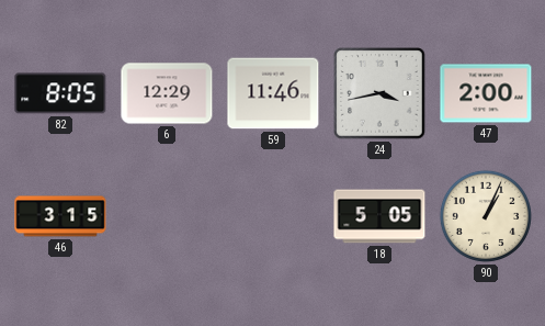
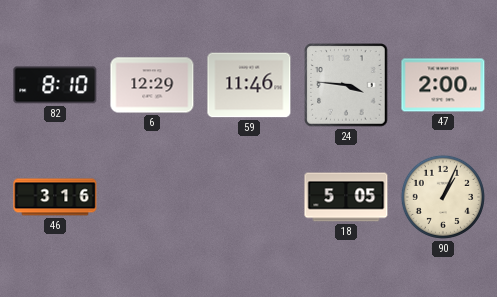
82: 8:05 -> 8:10 (55, 85)
24: 3:43 -> 3:46 (346, 85)
46: 3:15 -> 3:16 (55, 197)
